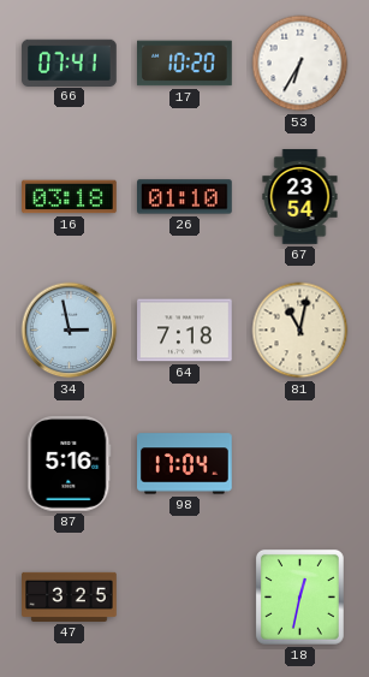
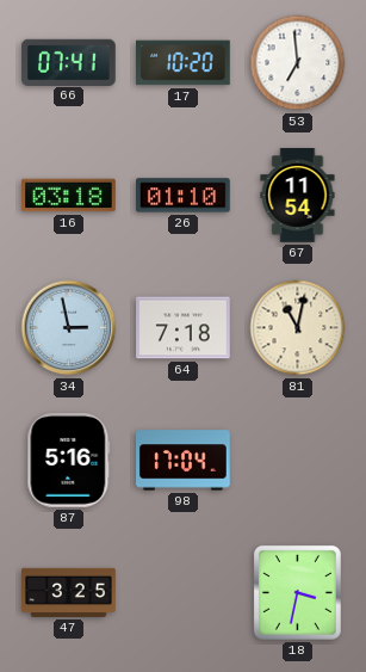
53: 6:35 -> 6:59 (298, 63)
67: 23:54 -> 11:54 (298, 196)
18: 12:32 -> 3:32 (297, 592)
